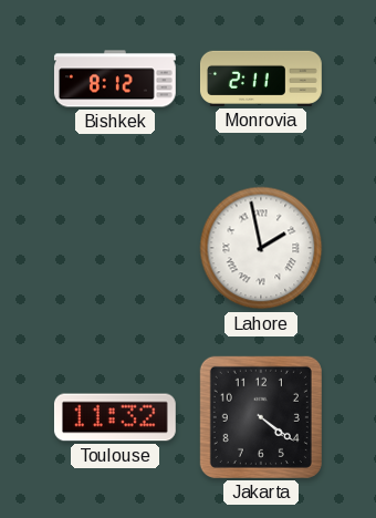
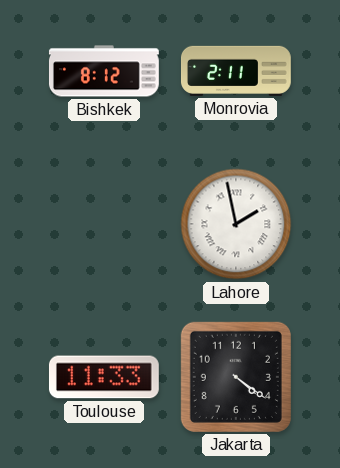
Toulouse: 11:32 -> 11:33 (104, 377)
